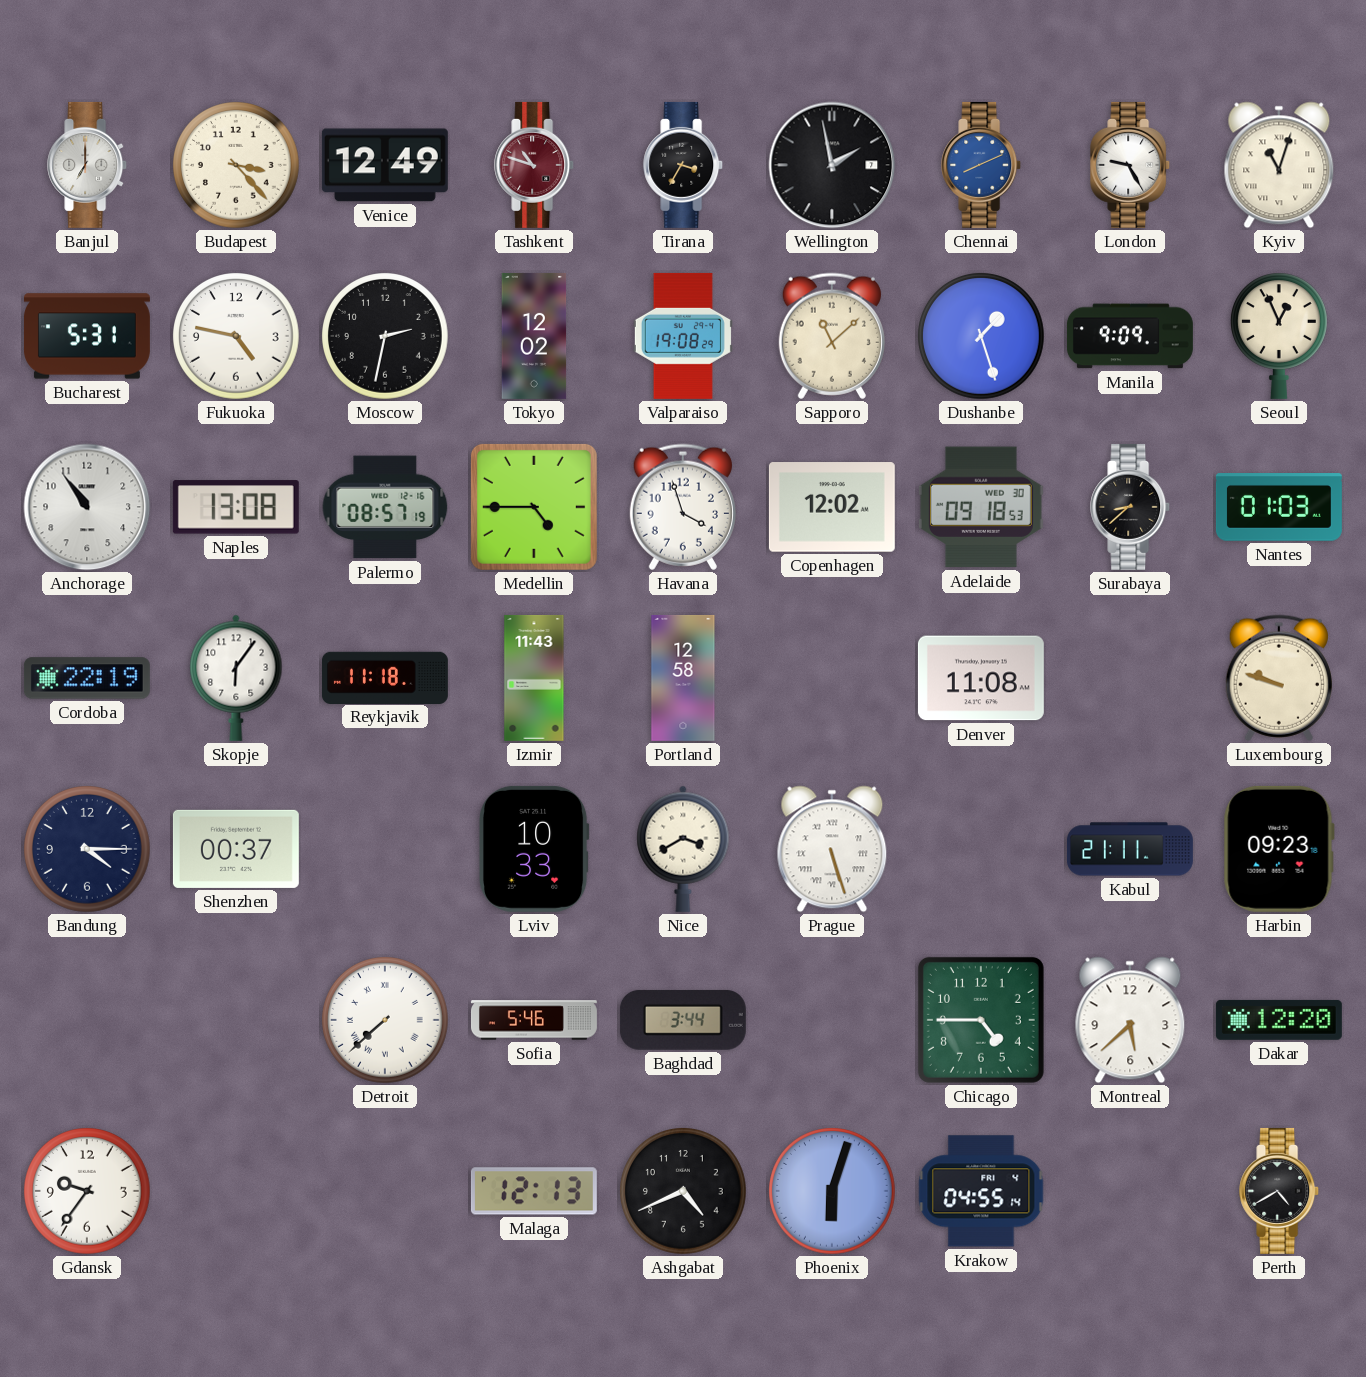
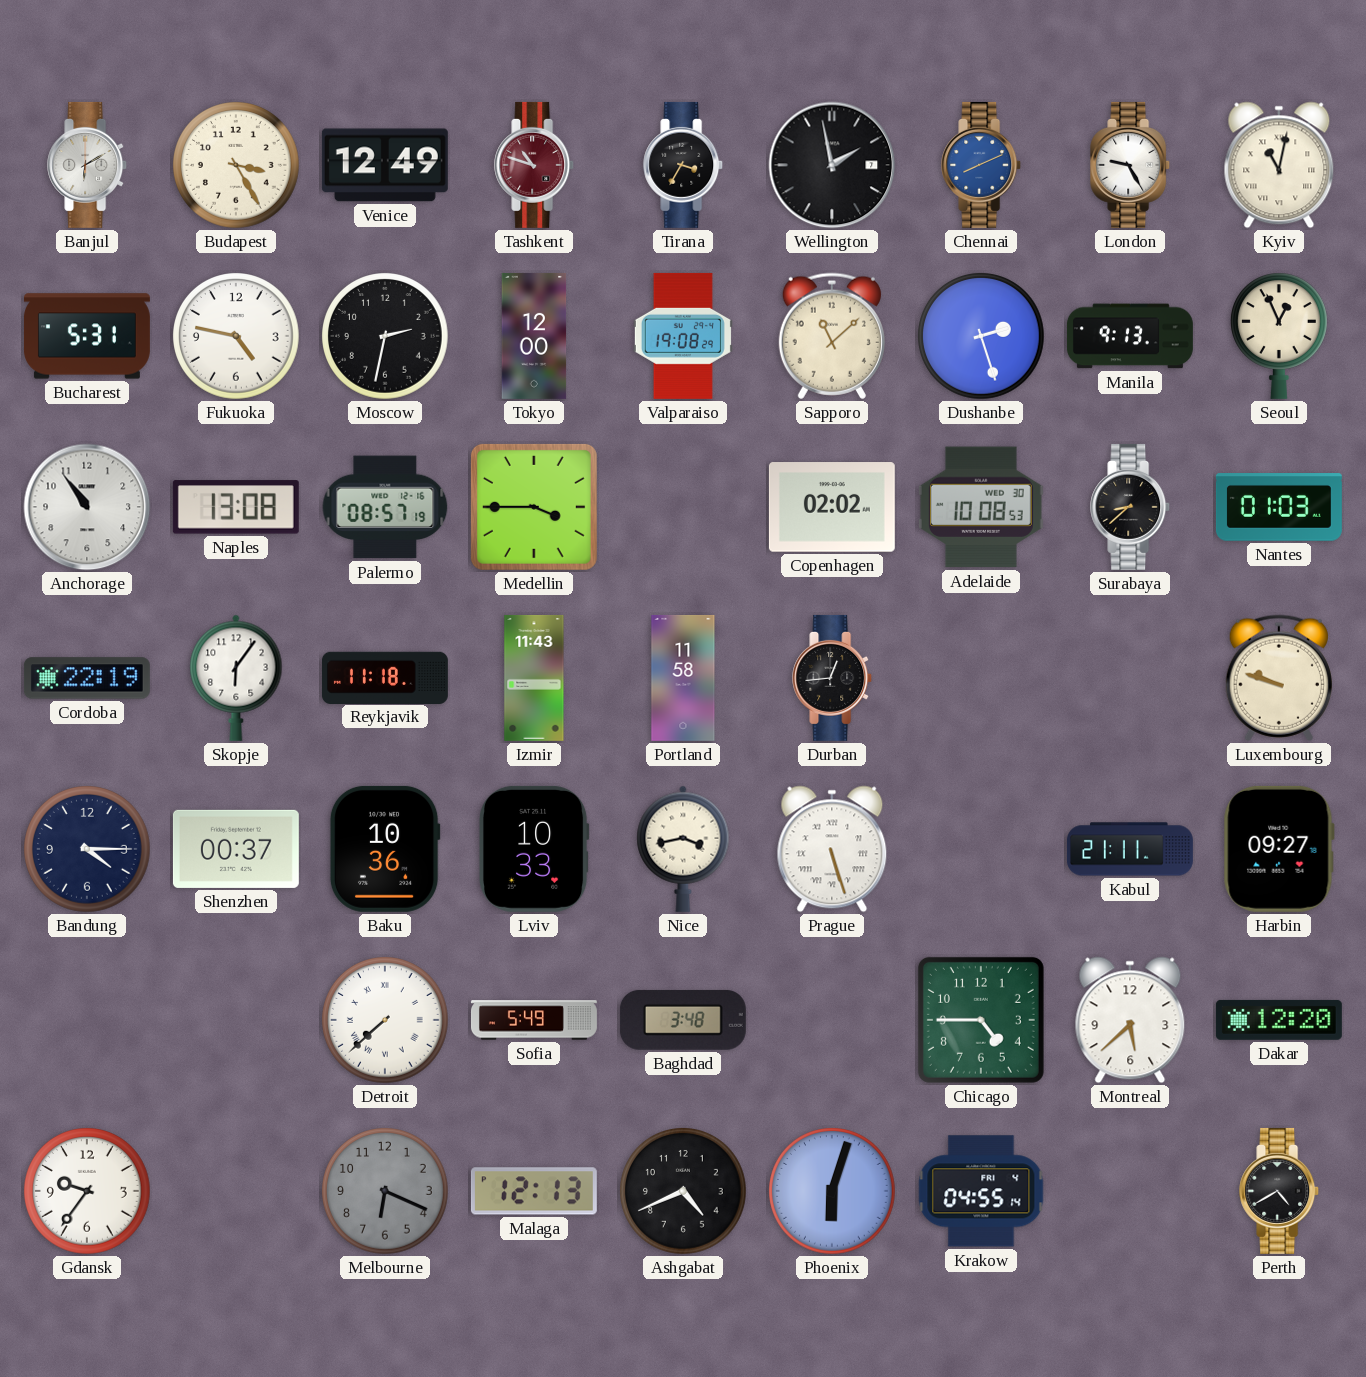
Banjul: 7:00 -> 6:10 (88, 165)
Budapest: 3:23 -> 3:25 (237, 166)
Kyiv: 11:03 -> 11:02 (1279, 165)
Tokyo: 12:02 -> 12:00 (534, 336)
Dushanbe: 1:27 -> 2:27 (982, 337)
Manila: 9:09 -> 9:13 (1130, 336)
Medellin: 4:45 -> 3:45 (534, 507)
Havana: 3:57 -> none (683, 507)
Copenhagen: 12:02 -> 02:02 (832, 507)
Adelaide: 09:18 -> 10:08 (981, 507)
Portland: 12:58 -> 11:58 (683, 678)
Durban: none -> 12:44 (833, 678)
Denver: 11:08 -> none (981, 678)
Baku: none -> 10:36 (385, 849)
Nice: 3:40 -> 3:43 (683, 849)
Harbin: 09:23 -> 09:27 (1279, 849)
Sofia: 5:46 -> 5:49 (534, 1020)
Baghdad: 3:44 -> 3:48 (683, 1020)
Melbourne: none -> 6:19 (386, 1192)
